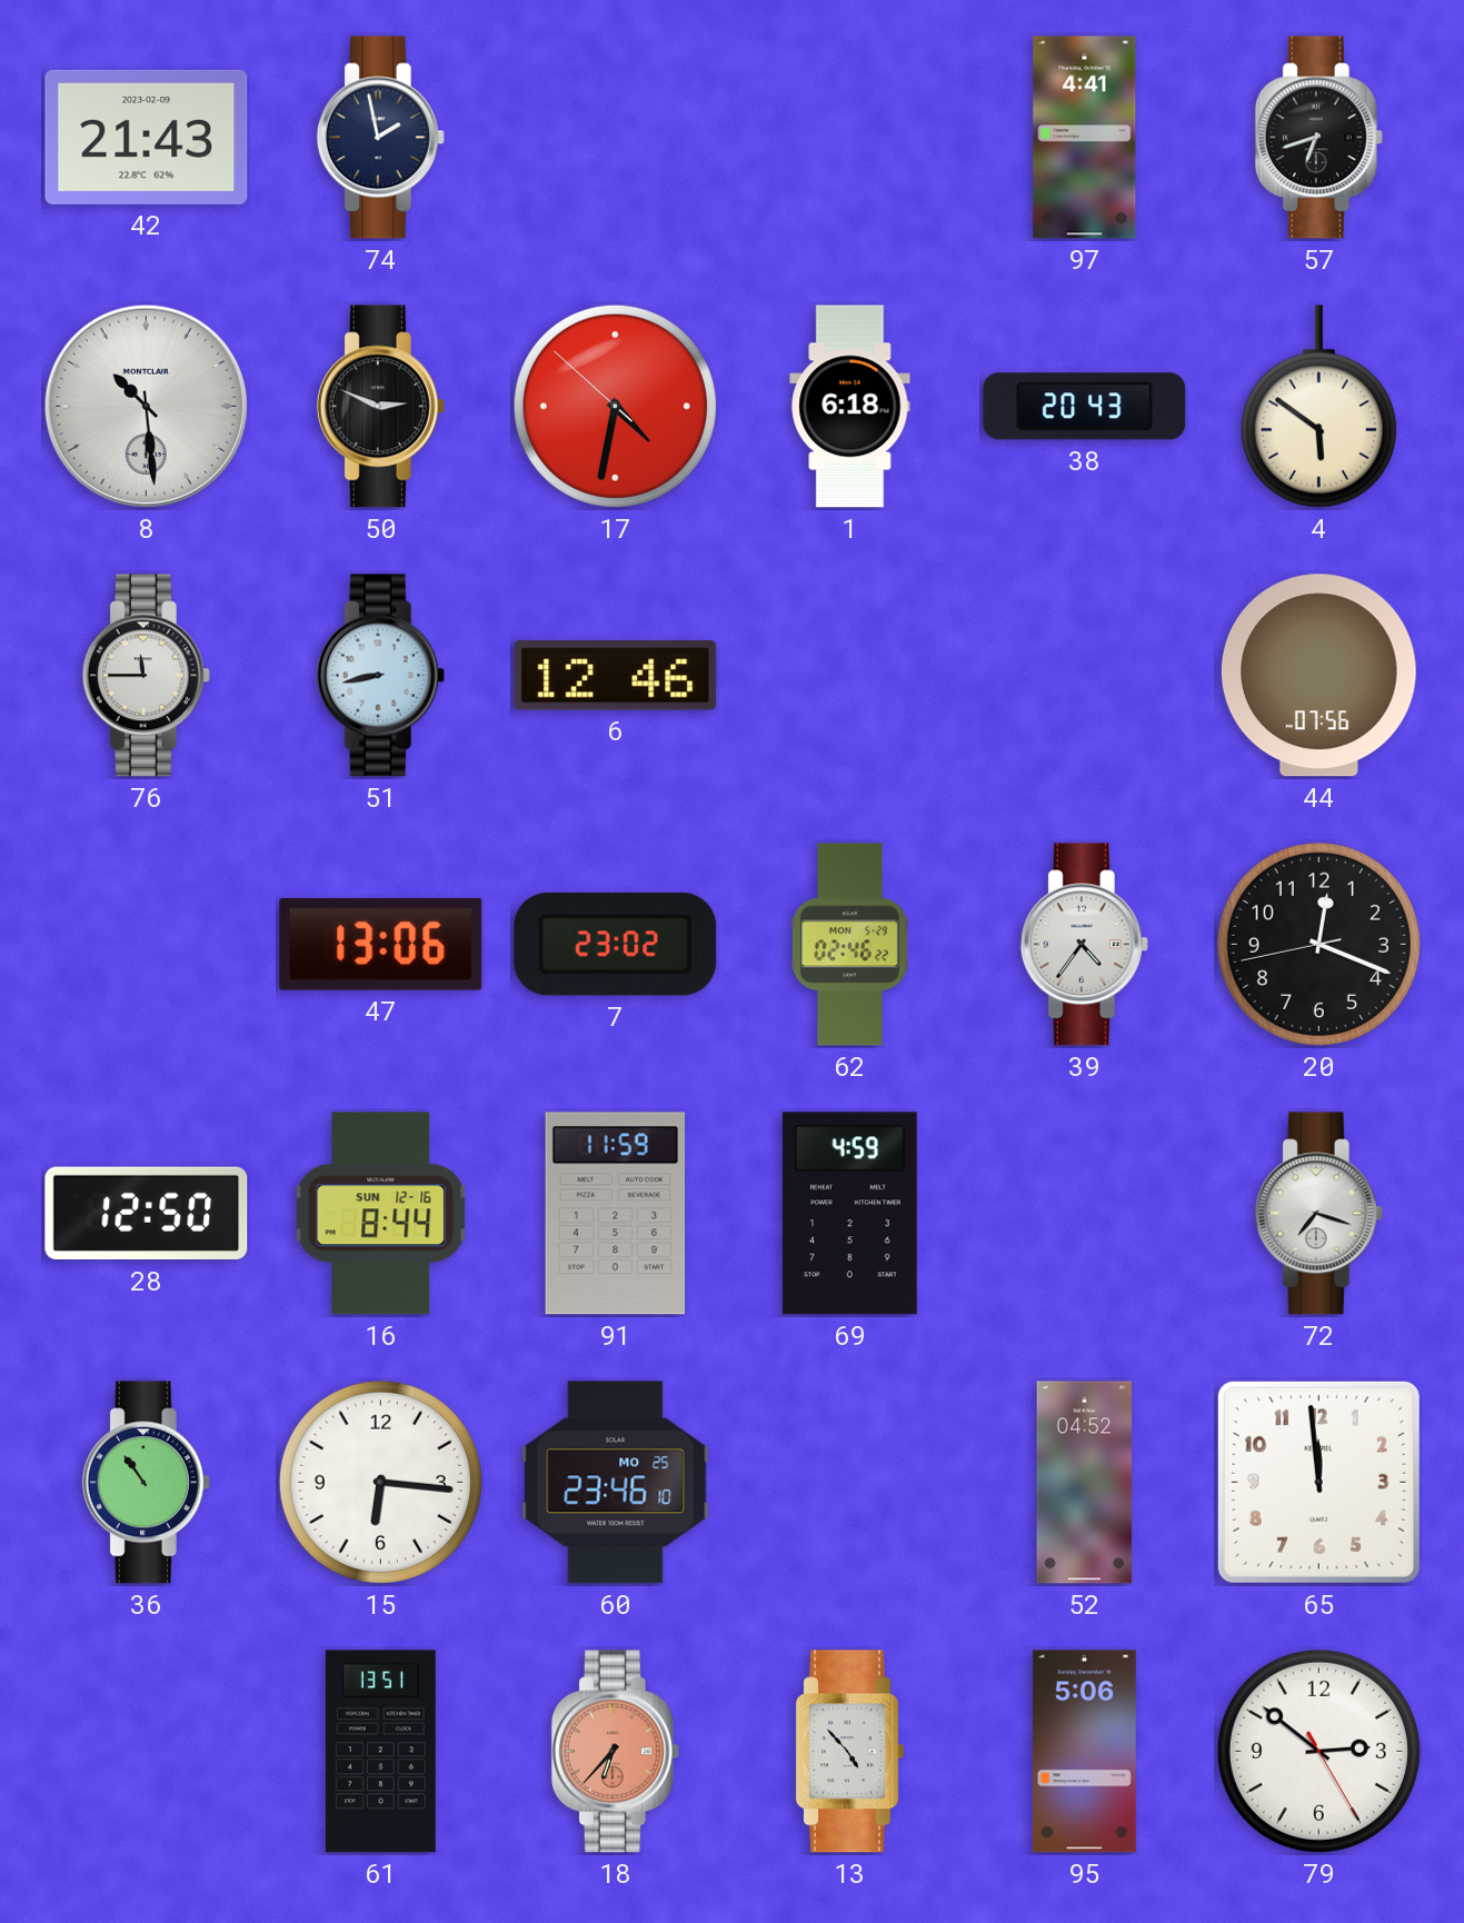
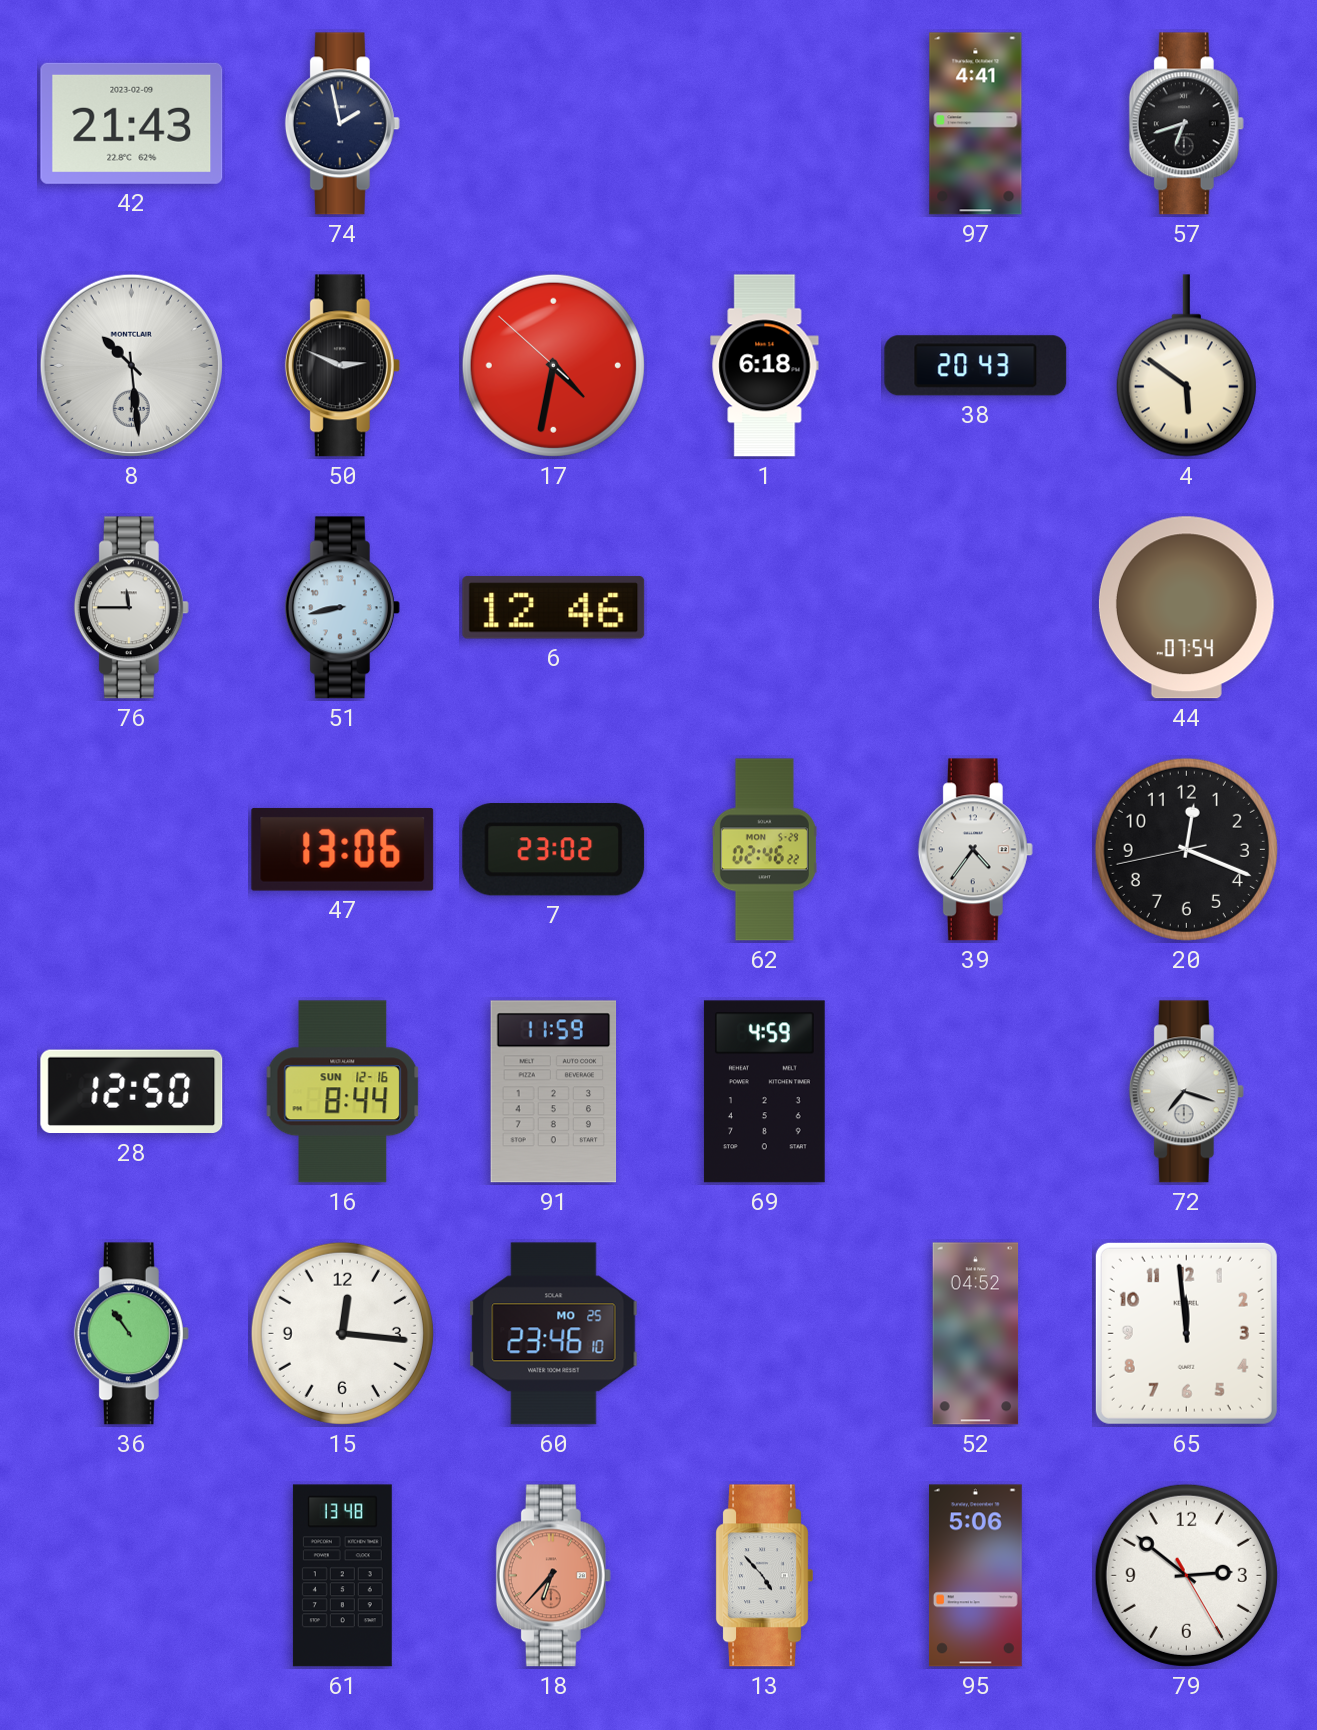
44: 07:56 -> 07:54 (1186, 608)
15: 6:16 -> 12:16 (342, 1333)
61: 13:51 -> 13:48 (342, 1576)
